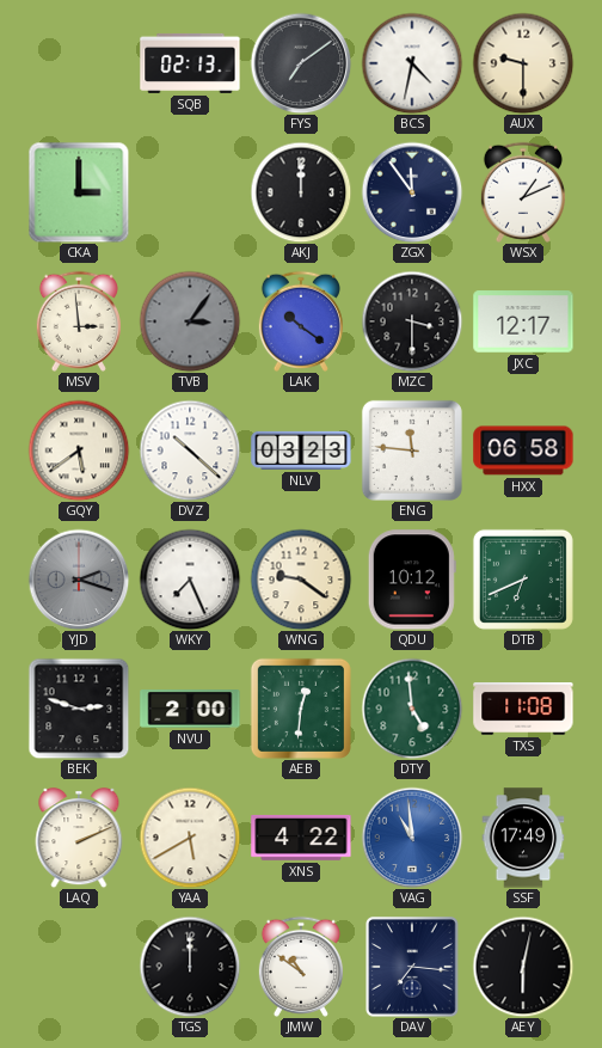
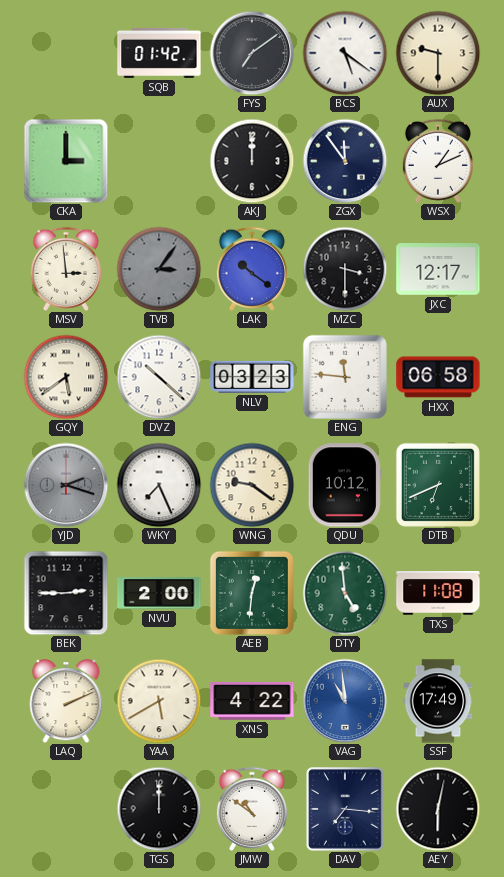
SQB: 02:13 -> 01:42 (159, 53)
BCS: 4:32 -> 5:21 (345, 53)
BEK: 2:48 -> 2:45 (66, 593)
